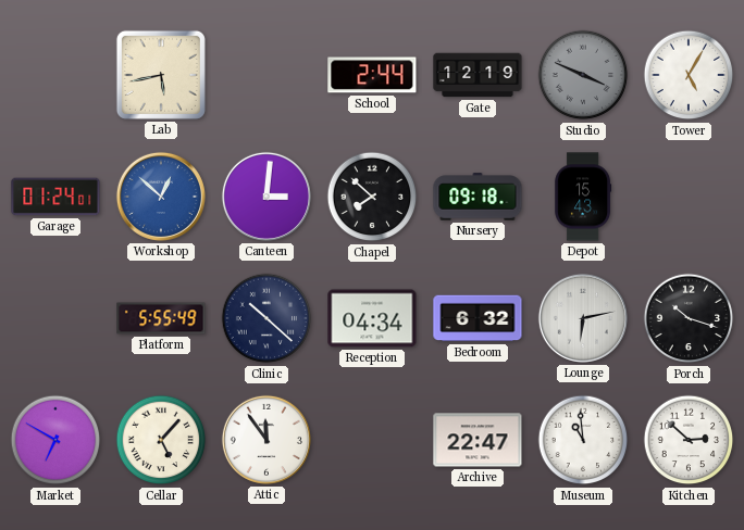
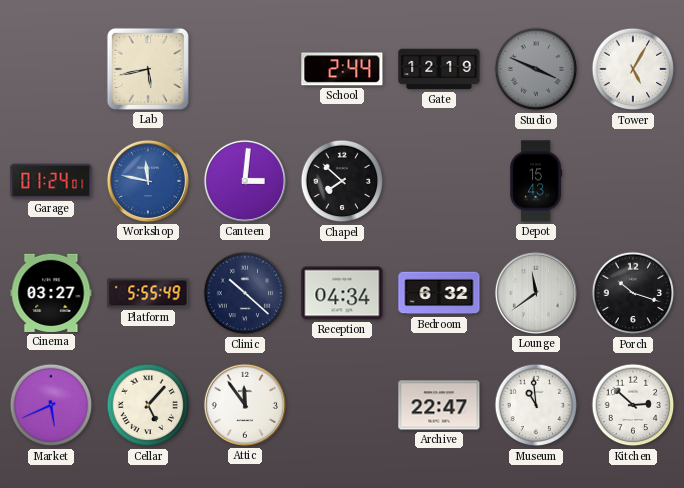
Workshop: 12:52 -> 11:47 (148, 181)
Nursery: 09:18 -> none (478, 197)
Cinema: none -> 03:27 (51, 293)
Lounge: 6:13 -> 11:39 (536, 293)
Market: 6:50 -> 5:41 (51, 405)
